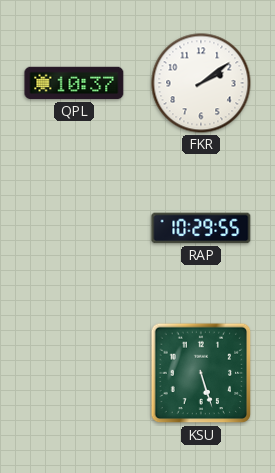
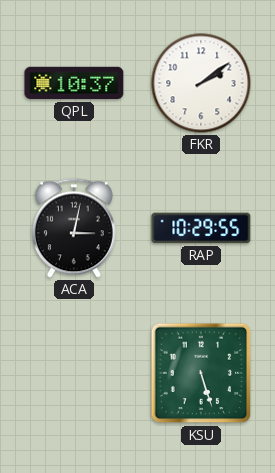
ACA: none -> 3:02 (74, 228)
